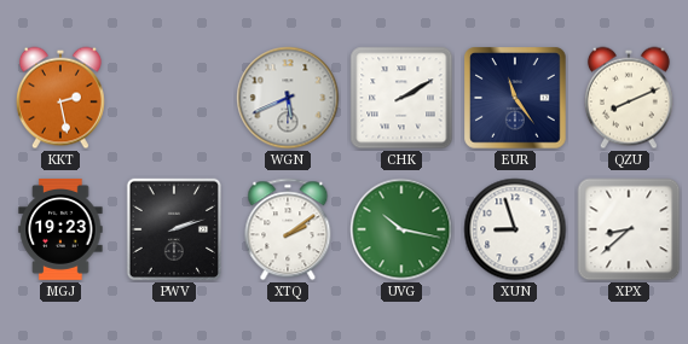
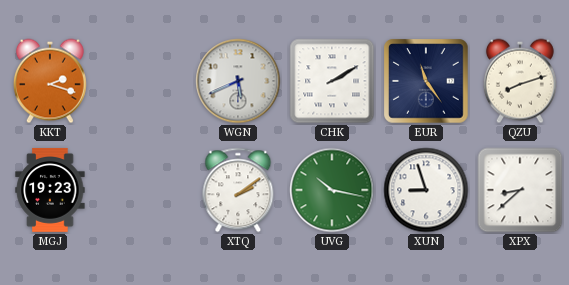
KKT: 2:28 -> 2:18 (50, 81)
QZU: 8:11 -> 8:12 (520, 81)
PWV: 2:12 -> none (173, 229)
